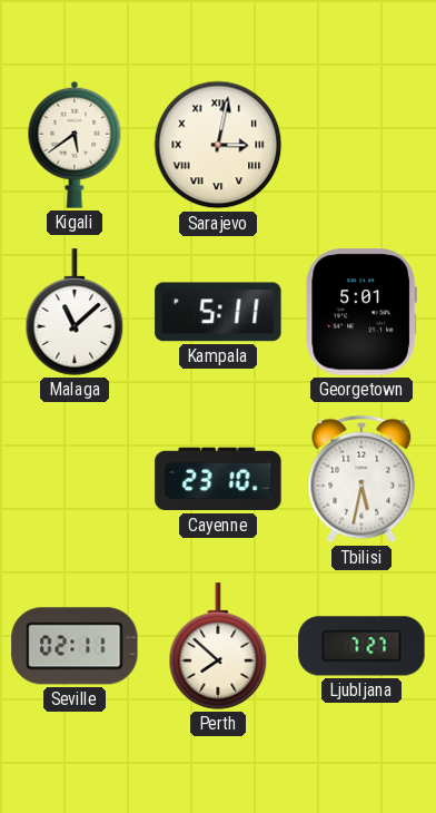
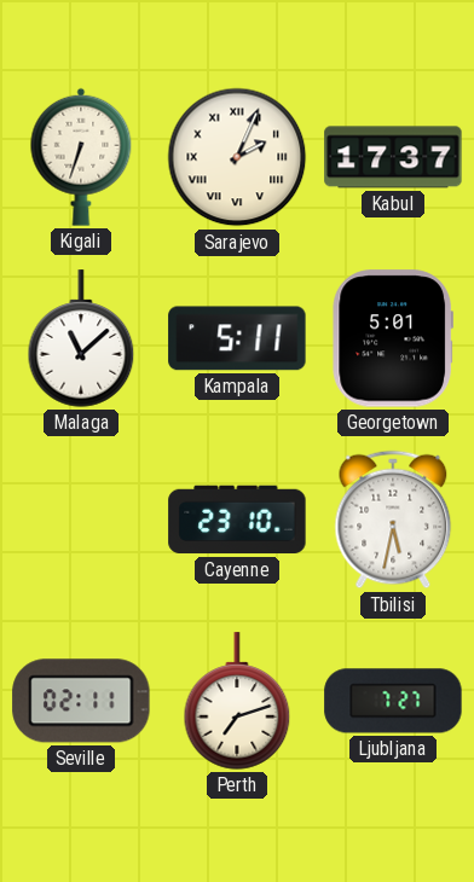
Kigali: 5:39 -> 6:33 (81, 157)
Sarajevo: 3:02 -> 2:04 (237, 157)
Kabul: none -> 17:37 (393, 157)
Perth: 7:52 -> 7:12 (237, 701)
